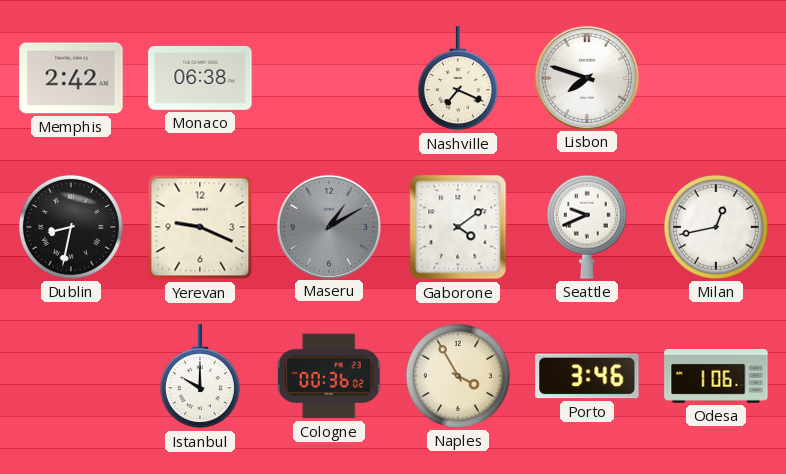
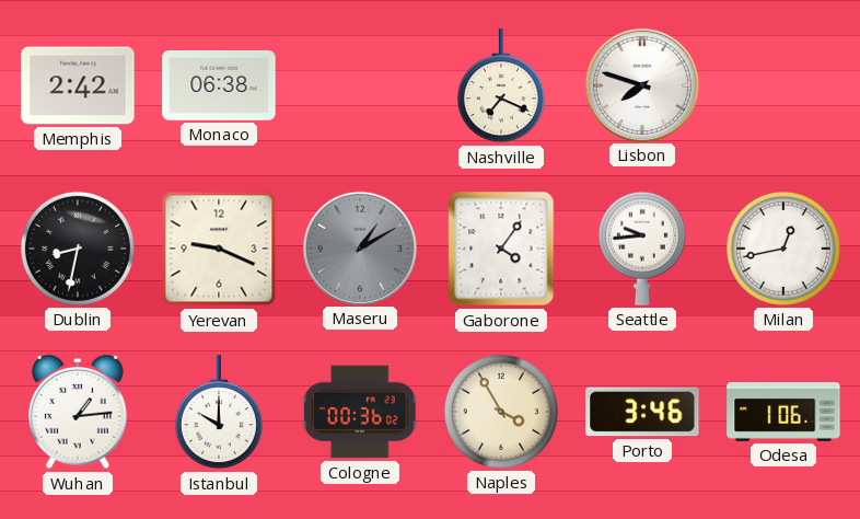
Gaborone: 4:09 -> 4:06 (501, 249)
Seattle: 9:41 -> 9:44 (642, 249)
Wuhan: none -> 1:14 (78, 412)
